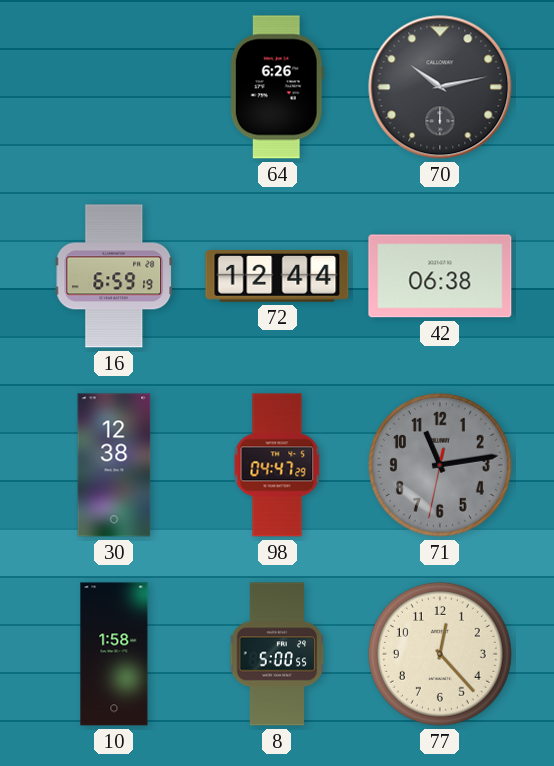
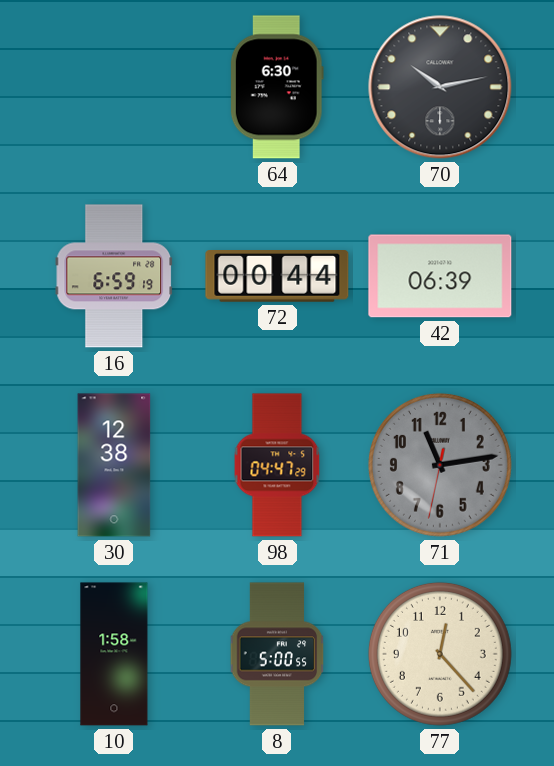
64: 6:26 -> 6:30 (277, 87)
72: 12:44 -> 00:44 (277, 276)
42: 06:38 -> 06:39 (440, 276)
